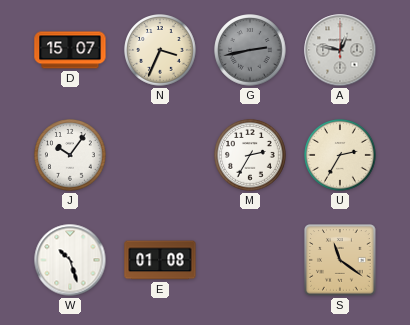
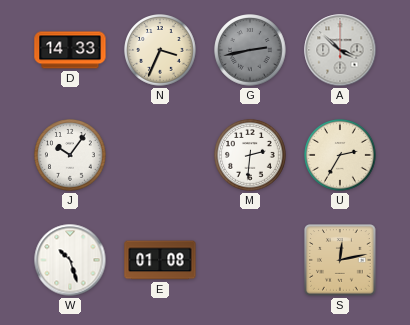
D: 15:07 -> 14:33 (70, 50)
A: 12:47 -> 3:52 (340, 50)
M: 2:35 -> 2:31 (250, 155)
S: 11:21 -> 12:13 (340, 260)
